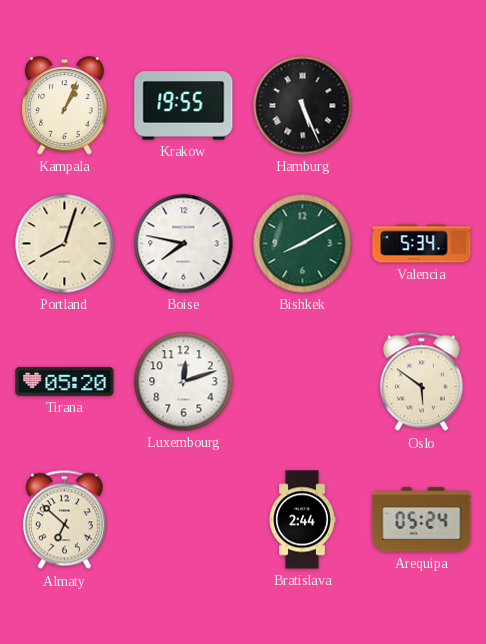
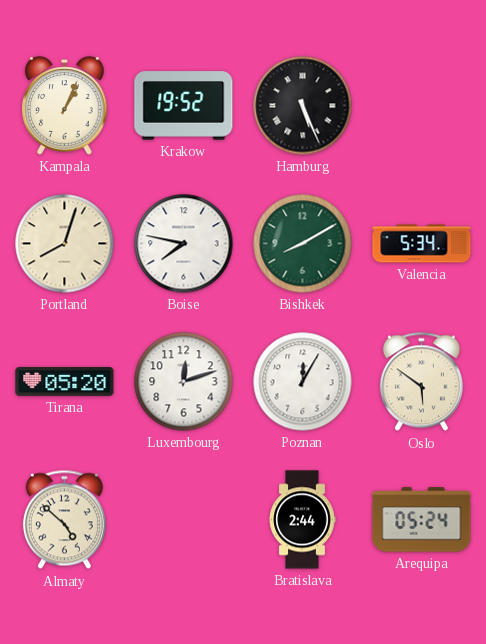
Krakow: 19:55 -> 19:52 (184, 106)
Poznan: none -> 12:05 (303, 382)
Almaty: 6:52 -> 4:52 (64, 520)
